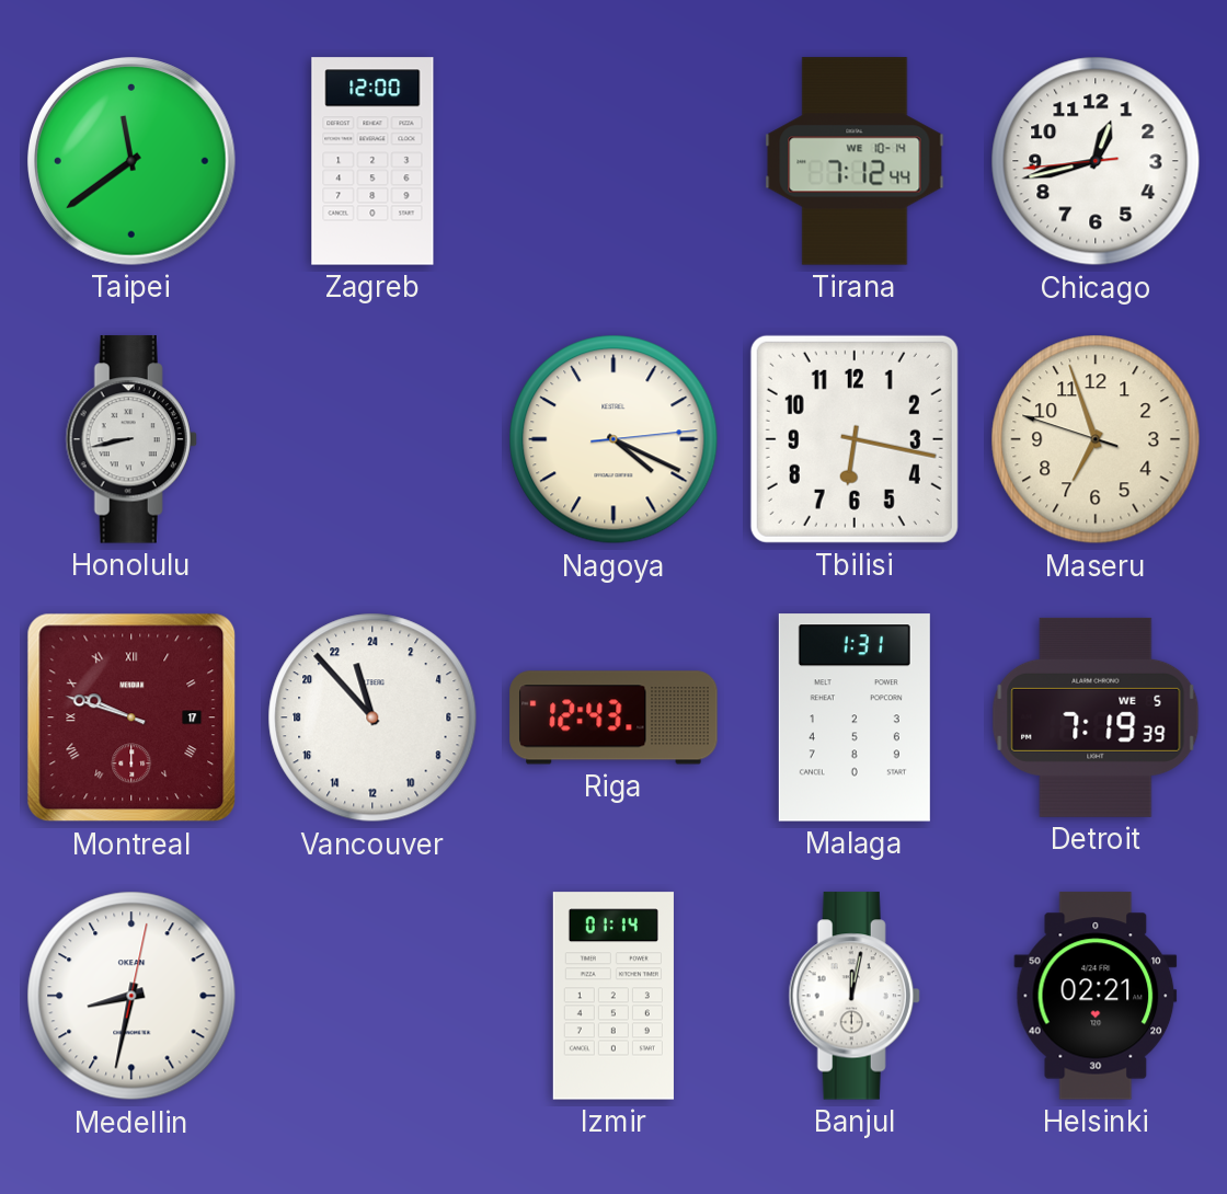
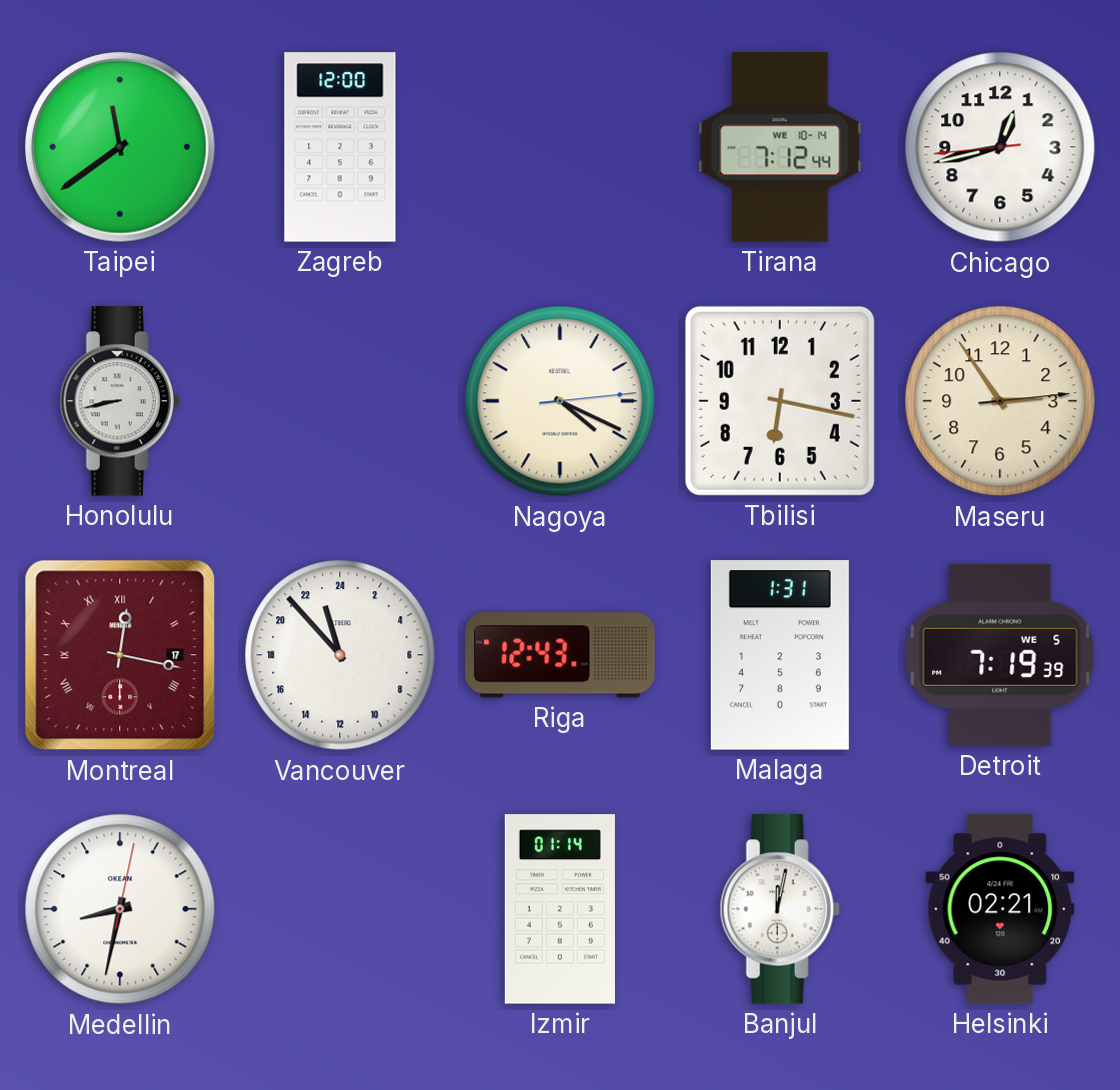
Maseru: 6:56 -> 2:54 (1000, 401)
Montreal: 9:48 -> 12:17 (120, 655)
